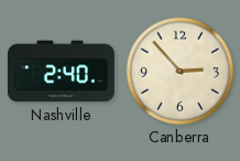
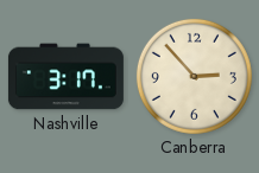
Nashville: 2:40 -> 3:17 (65, 77)
